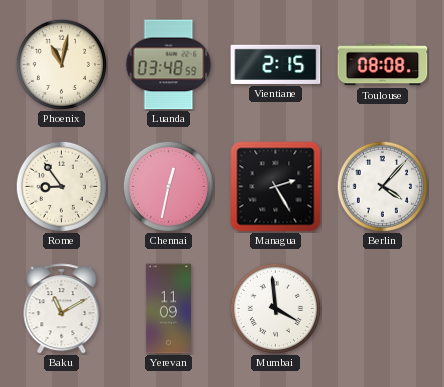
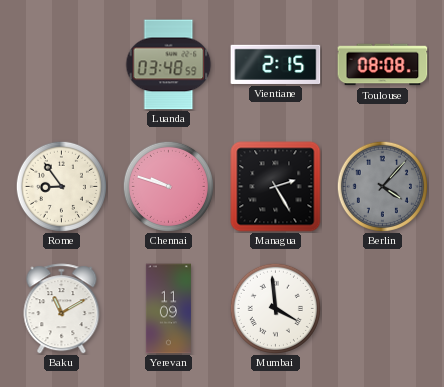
Phoenix: 11:02 -> none (61, 64)
Chennai: 12:32 -> 9:48 (168, 186)
Berlin dial: white -> grey (382, 186)
